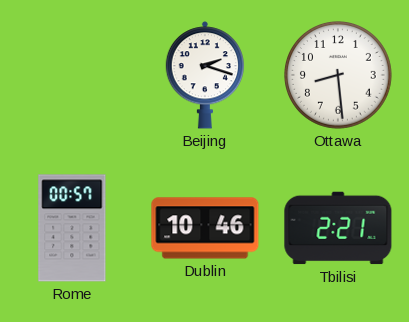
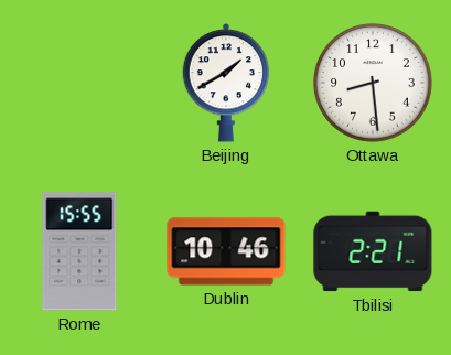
Beijing: 2:18 -> 1:40 (226, 83)
Rome: 00:57 -> 15:55 (79, 251)
